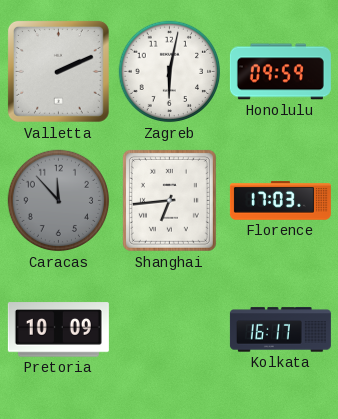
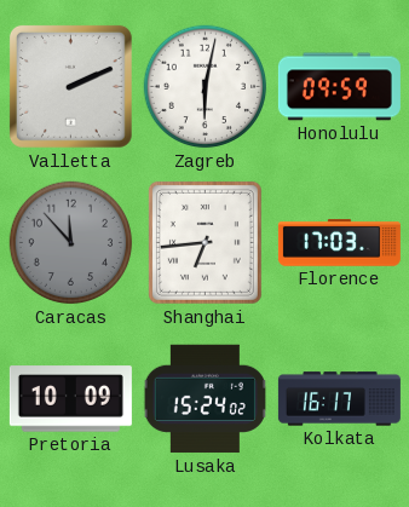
Lusaka: none -> 15:24 (204, 399)
